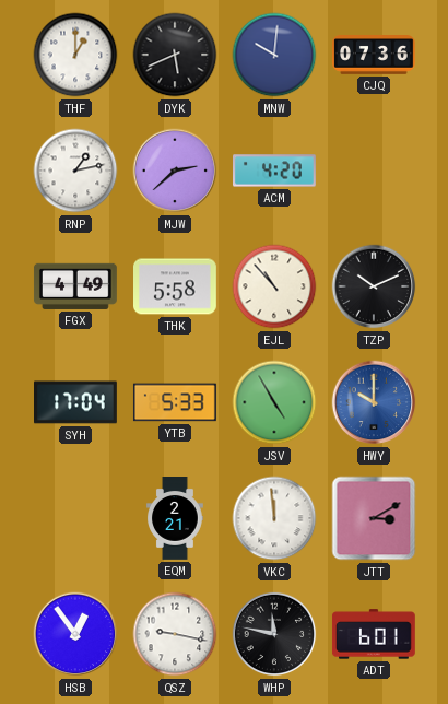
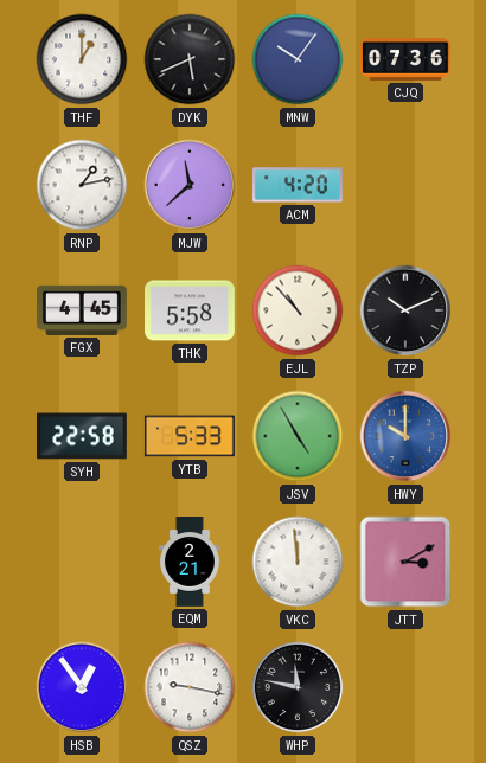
MNW: 10:01 -> 10:06 (298, 59)
MJW: 2:38 -> 11:38 (190, 185)
FGX: 4:49 -> 4:45 (82, 310)
SYH: 17:04 -> 22:58 (83, 436)
ADT: 6:01 -> none (374, 634)
